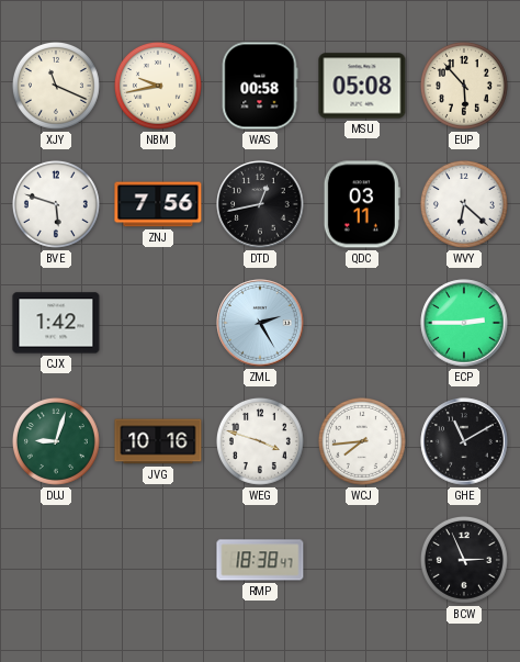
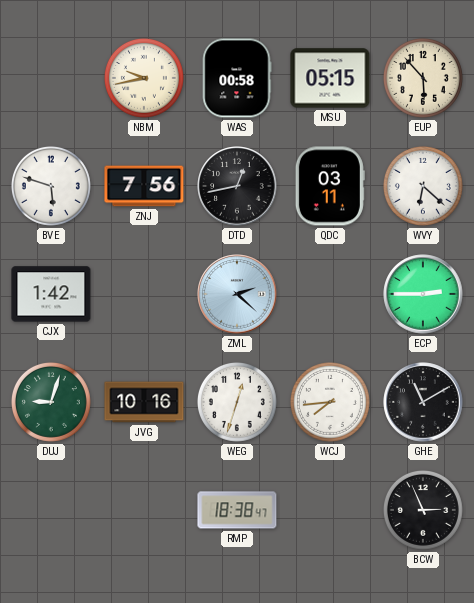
XJY: 11:19 -> none (56, 86)
MSU: 05:08 -> 05:15 (330, 78)
ZML: 2:25 -> 2:22 (237, 294)
WEG: 3:48 -> 12:33 (237, 402)
